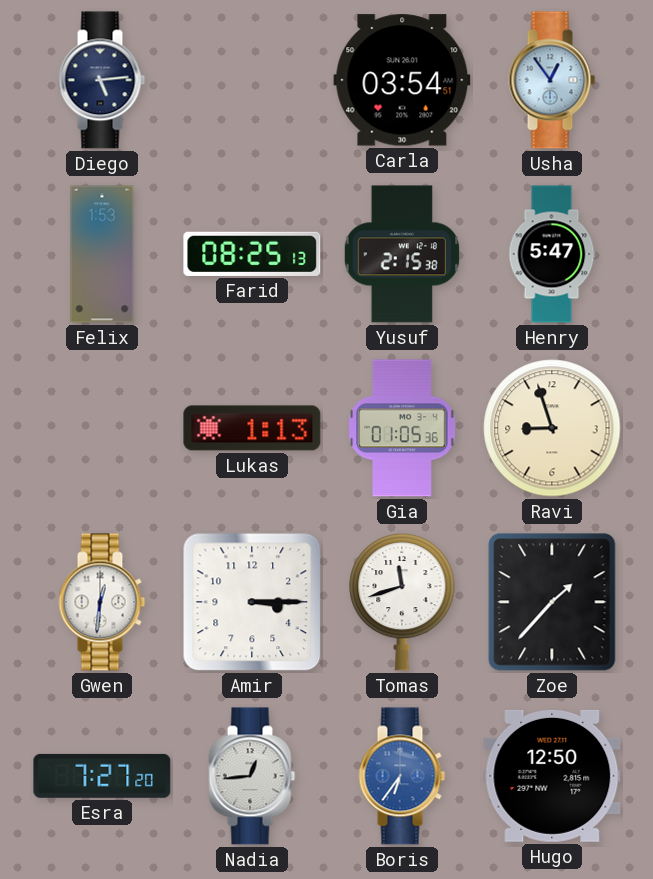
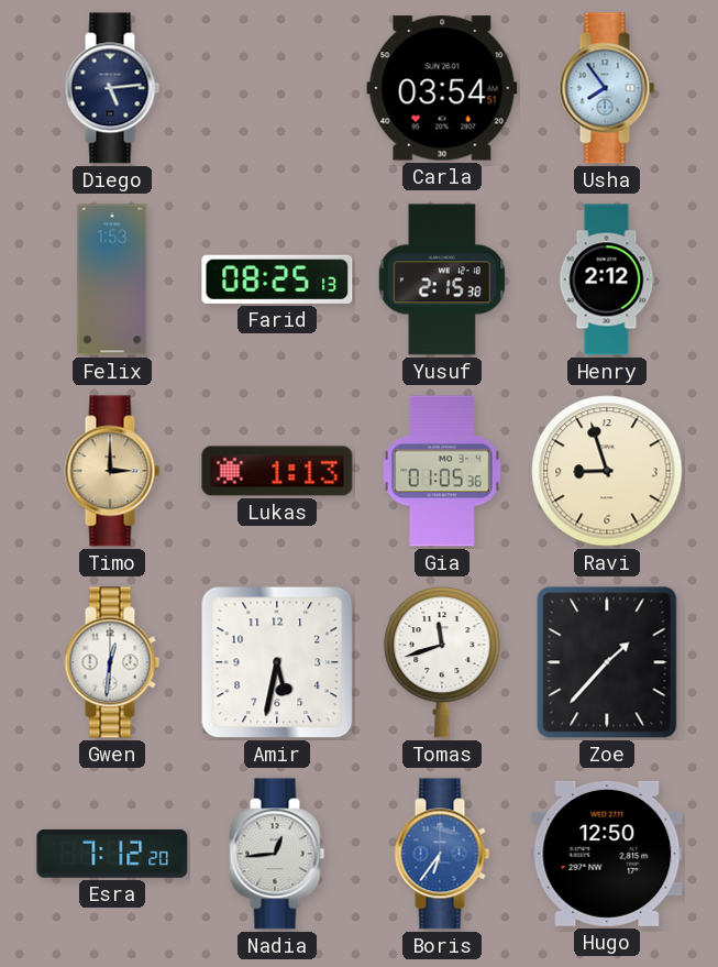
Usha: 12:54 -> 7:54 (607, 88)
Henry: 5:47 -> 2:12 (607, 279)
Timo: none -> 3:00 (112, 471)
Amir: 3:15 -> 5:32 (277, 662)
Esra: 7:27 -> 7:12 (112, 854)
